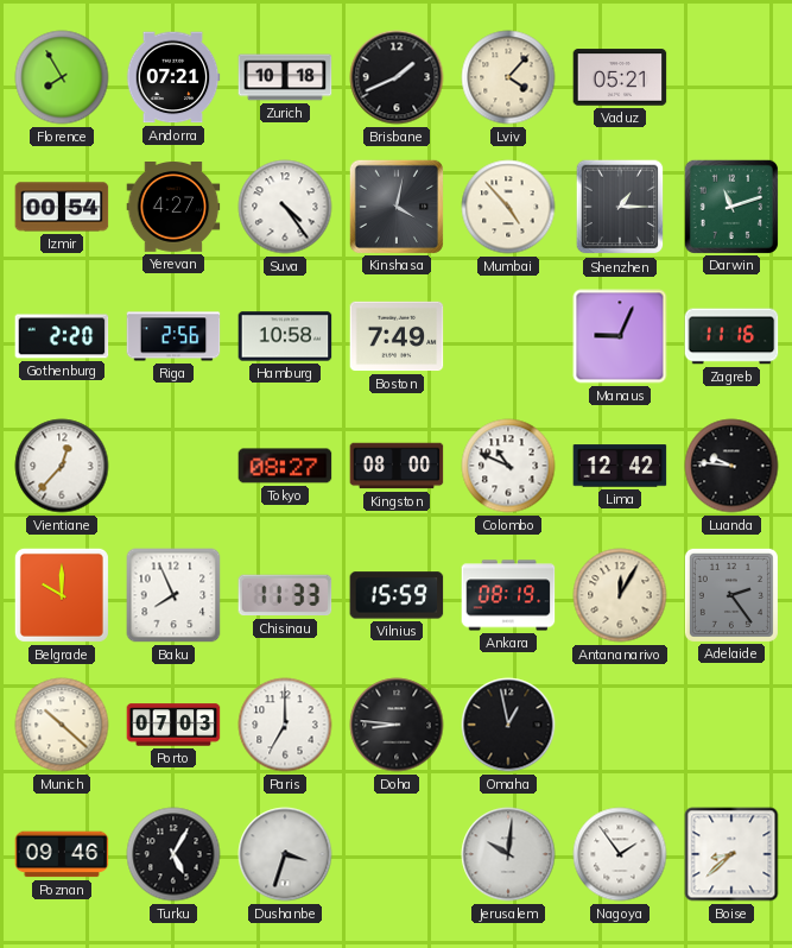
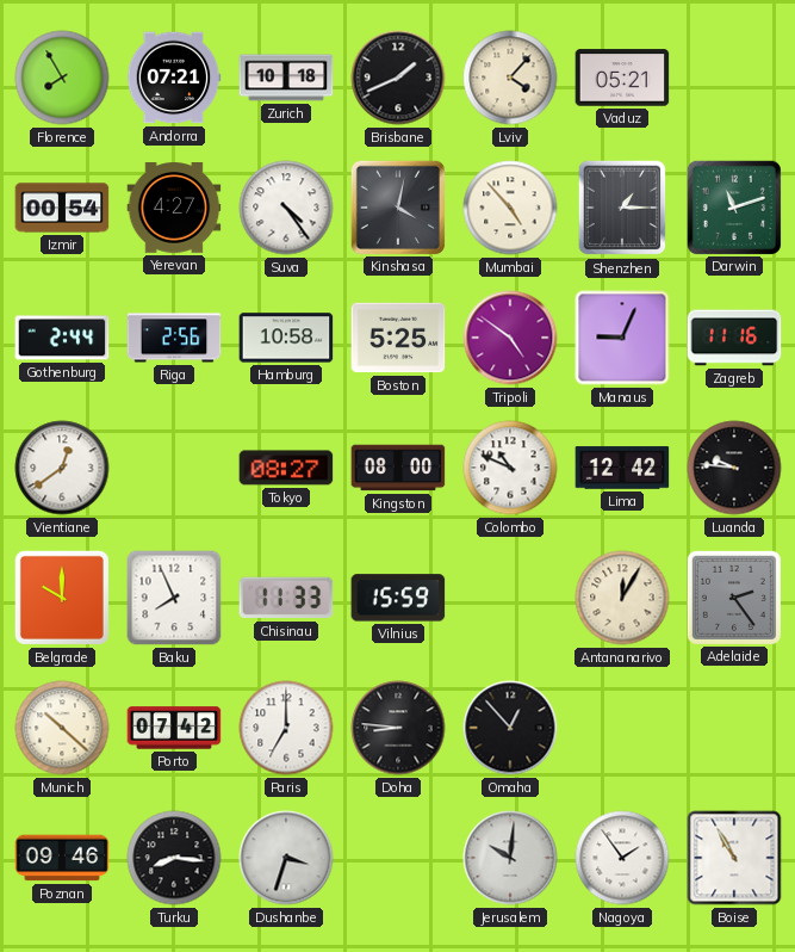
Gothenburg: 2:20 -> 2:44 (62, 338)
Boston: 7:49 -> 5:25 (398, 338)
Tripoli: none -> 4:51 (510, 338)
Vientiane: 12:37 -> 12:39 (62, 468)
Ankara: 08:19 -> none (508, 595)
Porto: 07:03 -> 07:42 (174, 728)
Omaha: 12:58 -> 12:53 (510, 728)
Turku: 5:05 -> 8:16 (174, 858)
Boise: 8:38 -> 10:55 (734, 858)
